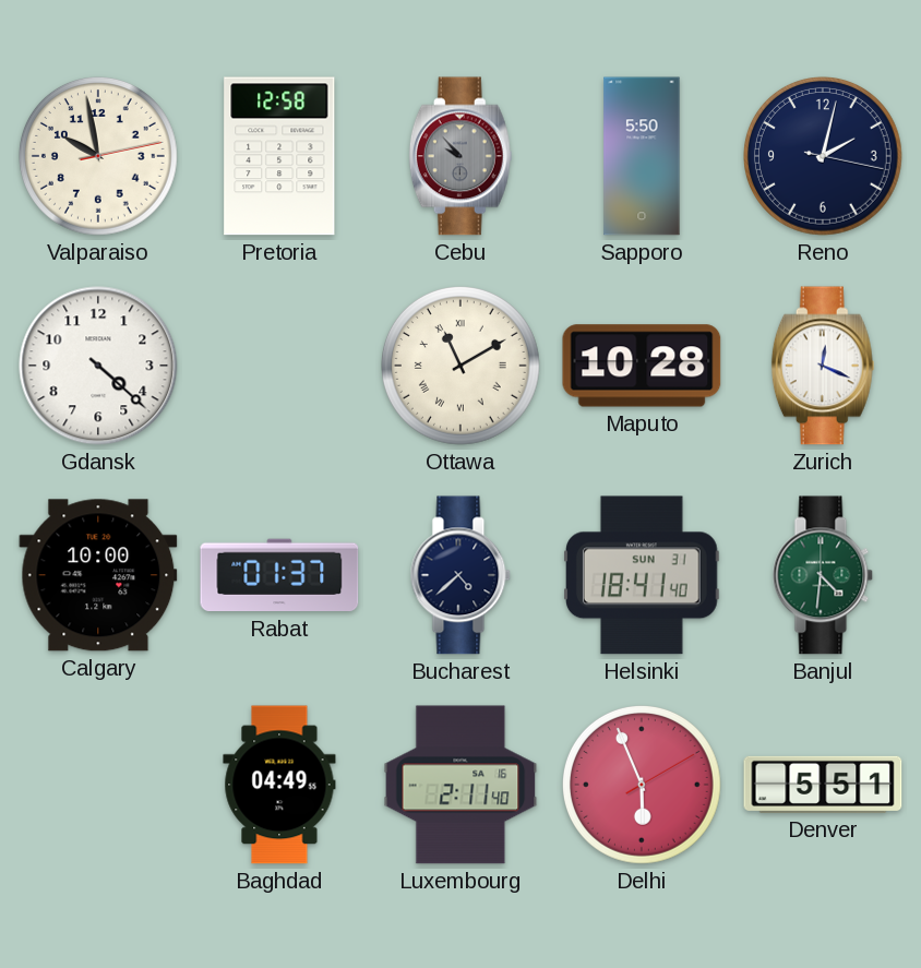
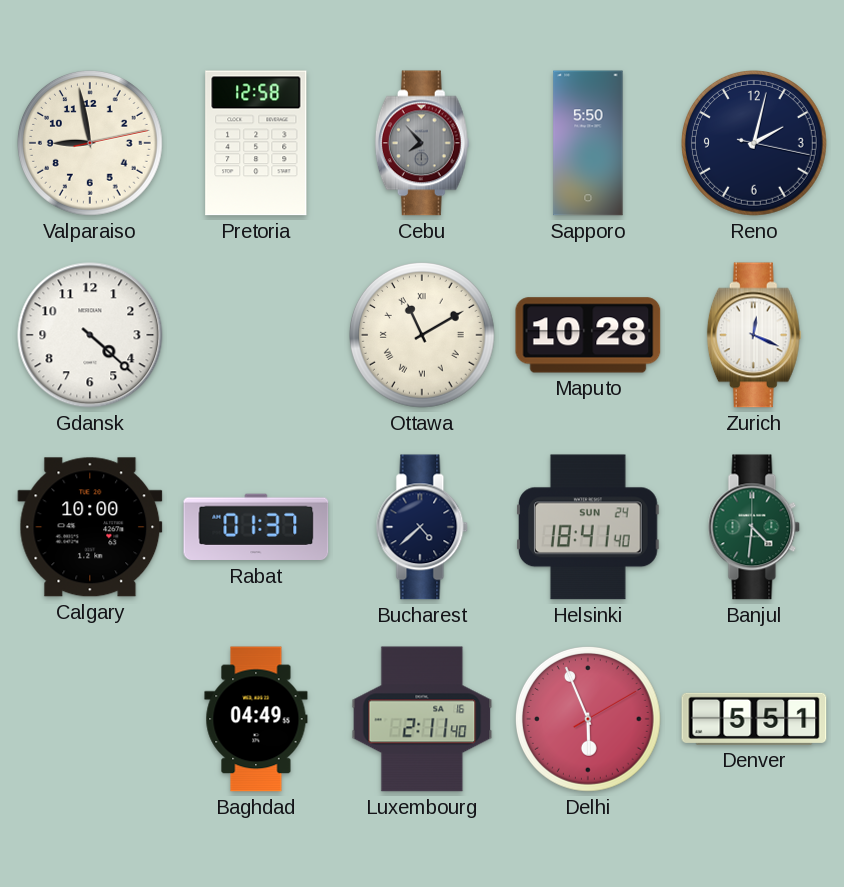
Valparaiso: 9:58 -> 8:58 (91, 144)
Cebu: 9:53 -> 7:53 (422, 143)
Helsinki date: SUN 31 -> SUN 24 (589, 527)
